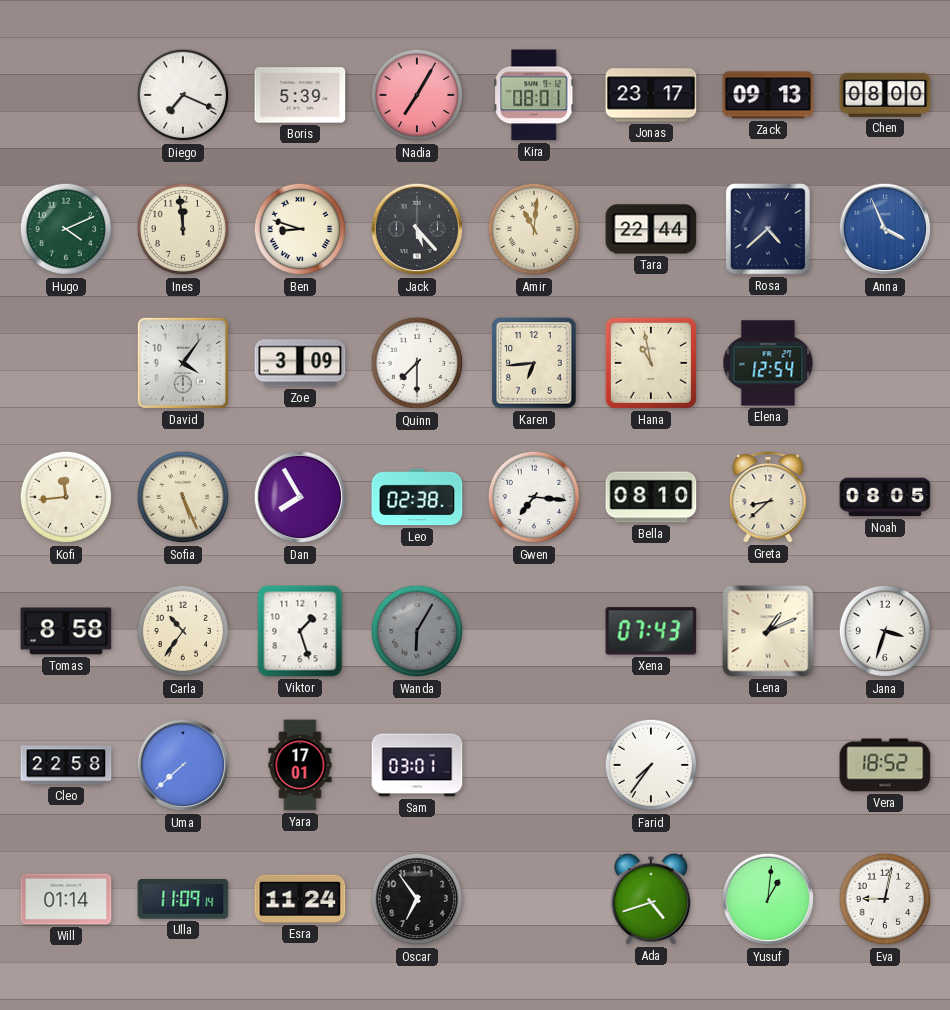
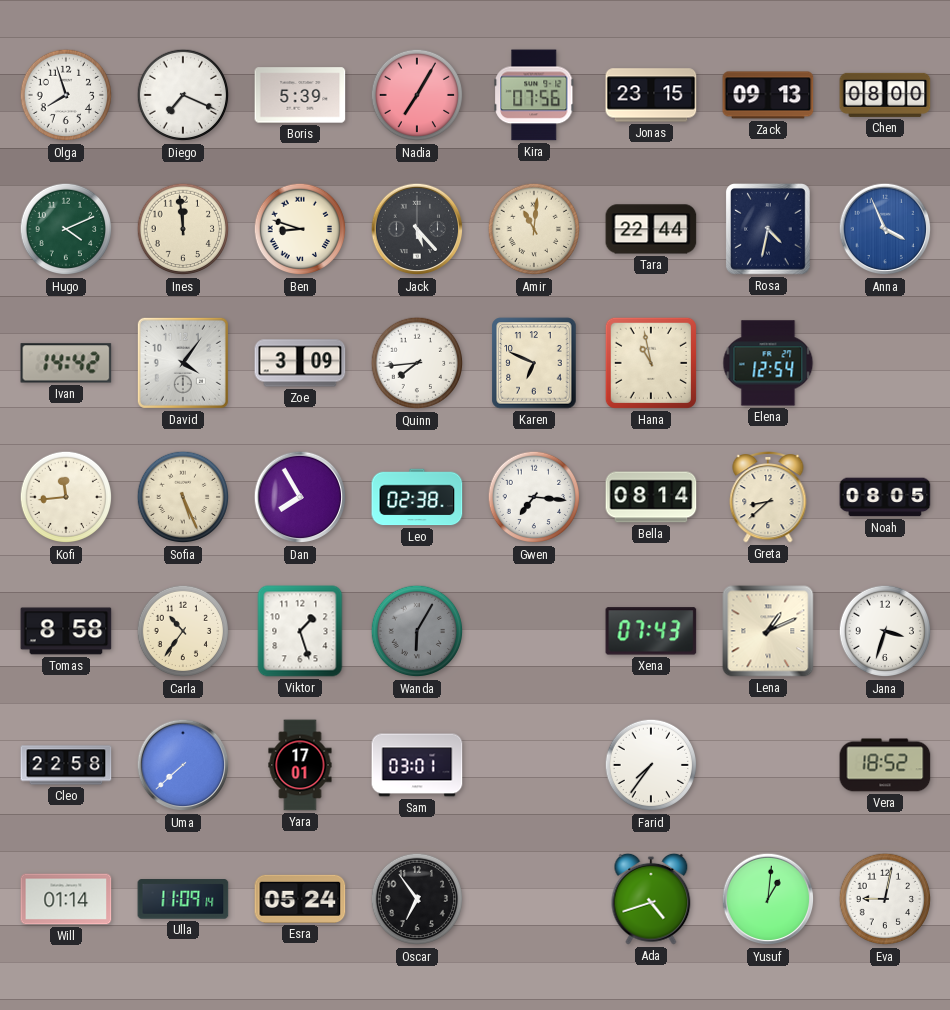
Olga: none -> 7:57 (66, 95)
Kira: 08:01 -> 07:56 (534, 95)
Jonas: 23:17 -> 23:15 (651, 95)
Rosa: 4:38 -> 4:32 (769, 230)
Ivan: none -> 14:42 (66, 363)
Quinn: 7:30 -> 7:44 (417, 363)
Karen: 6:44 -> 6:49 (534, 363)
Bella: 08:10 -> 08:14 (651, 497)
Esra: 11:24 -> 05:24 (300, 899)
